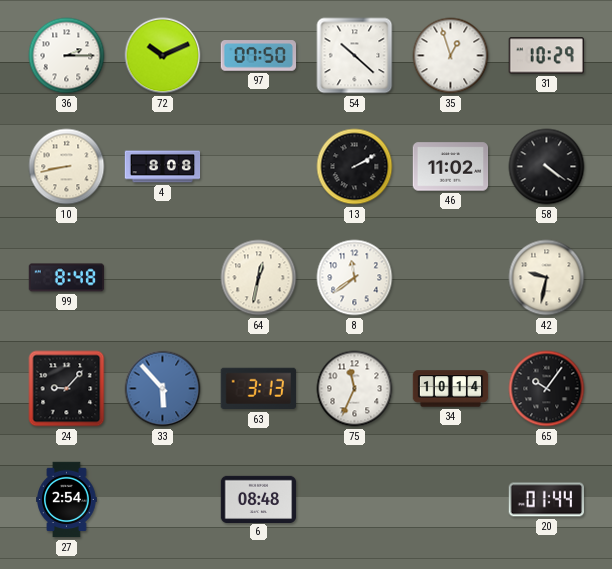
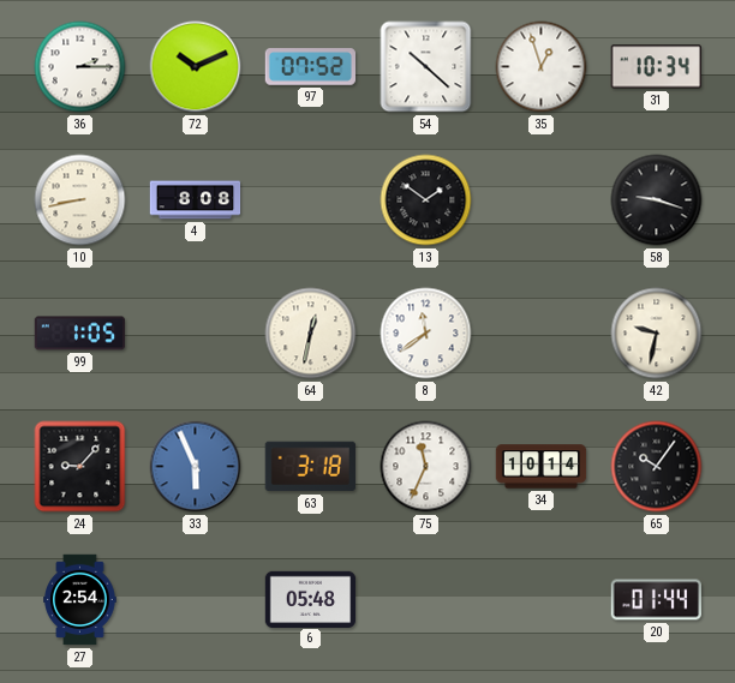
97: 07:50 -> 07:52 (311, 67)
31: 10:29 -> 10:34 (656, 67)
13: 2:10 -> 1:51 (426, 200)
46: 11:02 -> none (451, 167)
58: 4:21 -> 9:18 (657, 200)
99: 8:48 -> 1:05 (80, 334)
33: 5:53 -> 5:56 (196, 467)
63: 3:13 -> 3:18 (310, 467)
6: 08:48 -> 05:48 (311, 599)
